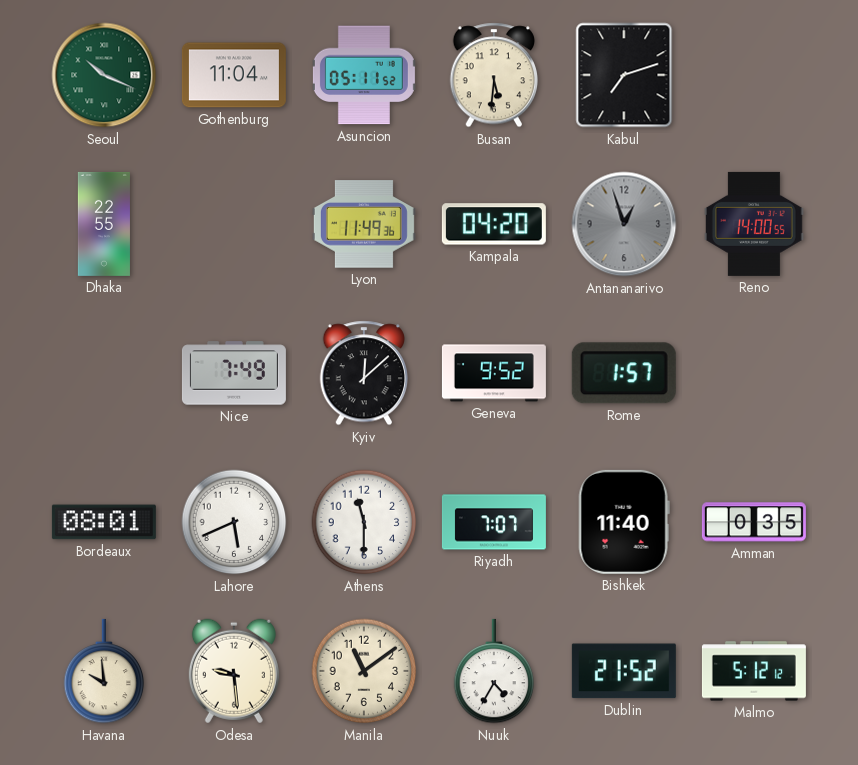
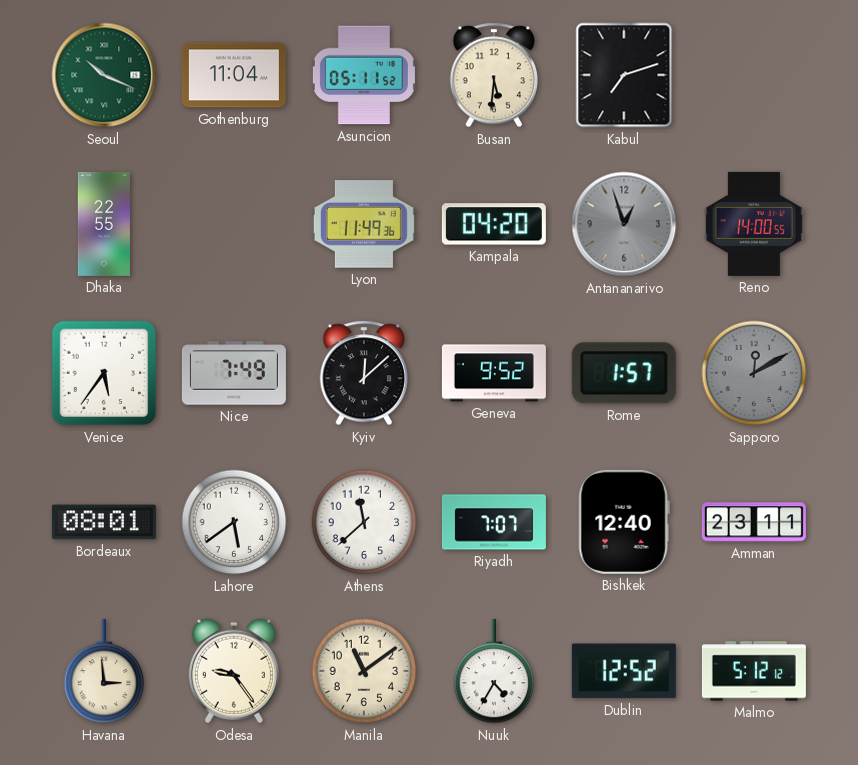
Venice: none -> 5:36 (104, 373)
Sapporo: none -> 12:10 (754, 373)
Lahore: 5:41 -> 5:39 (234, 522)
Athens: 11:30 -> 11:38 (364, 522)
Bishkek: 11:40 -> 12:40 (624, 522)
Amman: 0:35 -> 23:11 (754, 522)
Havana: 9:59 -> 2:59 (104, 671)
Odesa: 9:29 -> 9:24 (234, 671)
Dublin: 21:52 -> 12:52 (624, 671)
